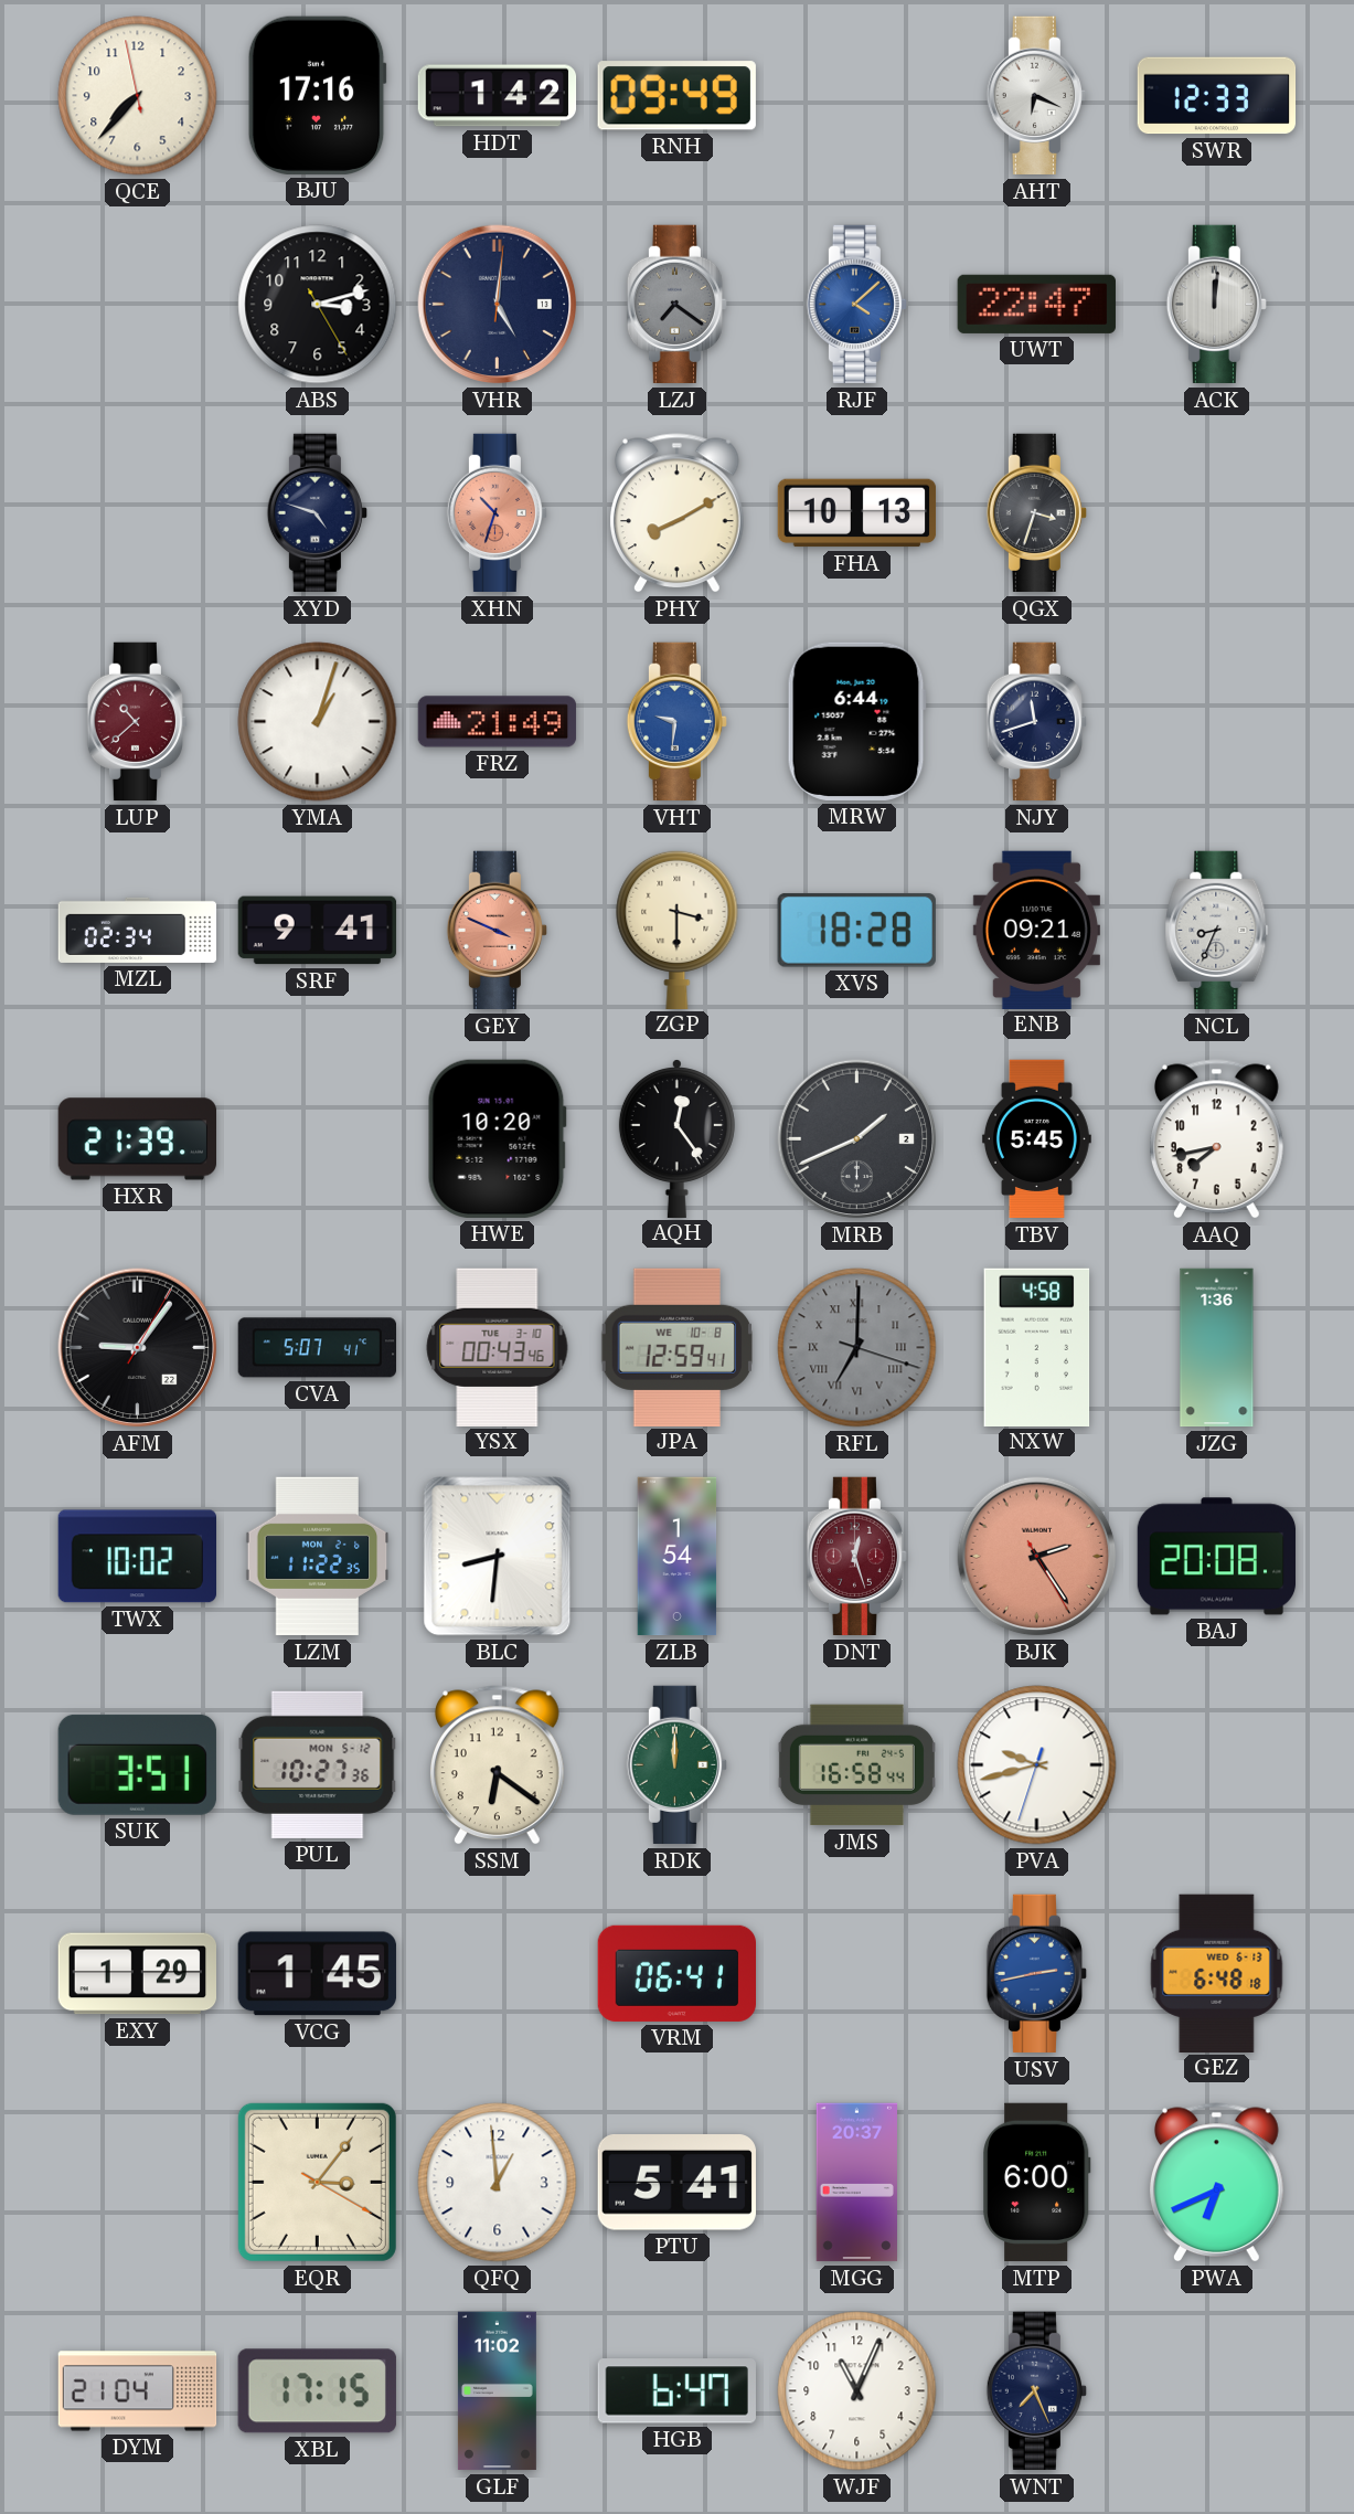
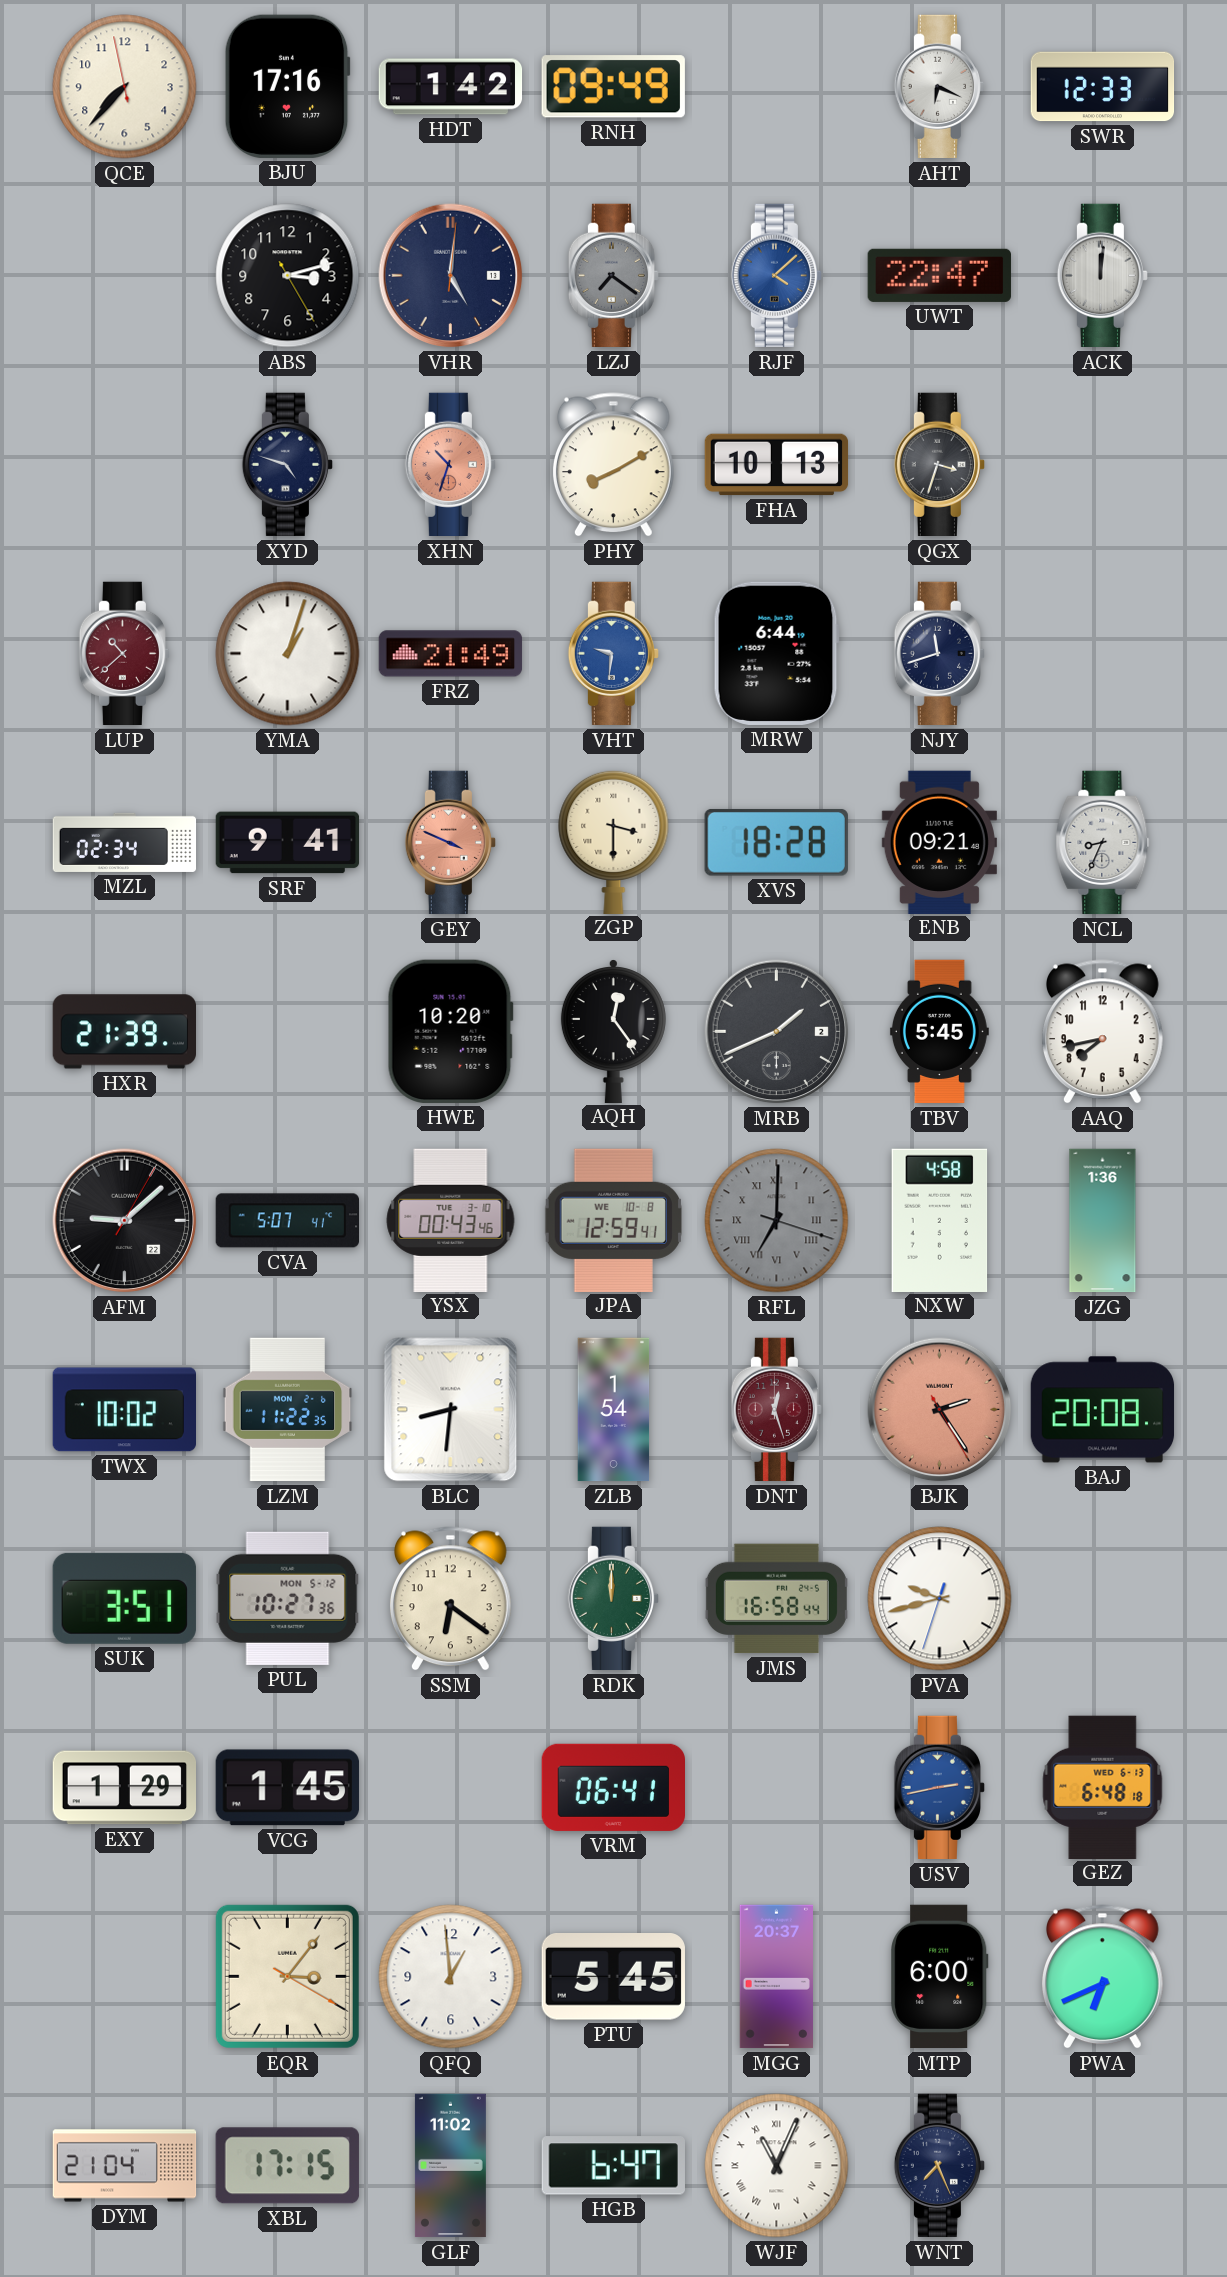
AFM: 9:06 -> 9:08 (125, 1221)
PTU: 5:41 -> 5:45 (613, 1977)
WJF numerals: Arabic -> Roman (777, 2166)
